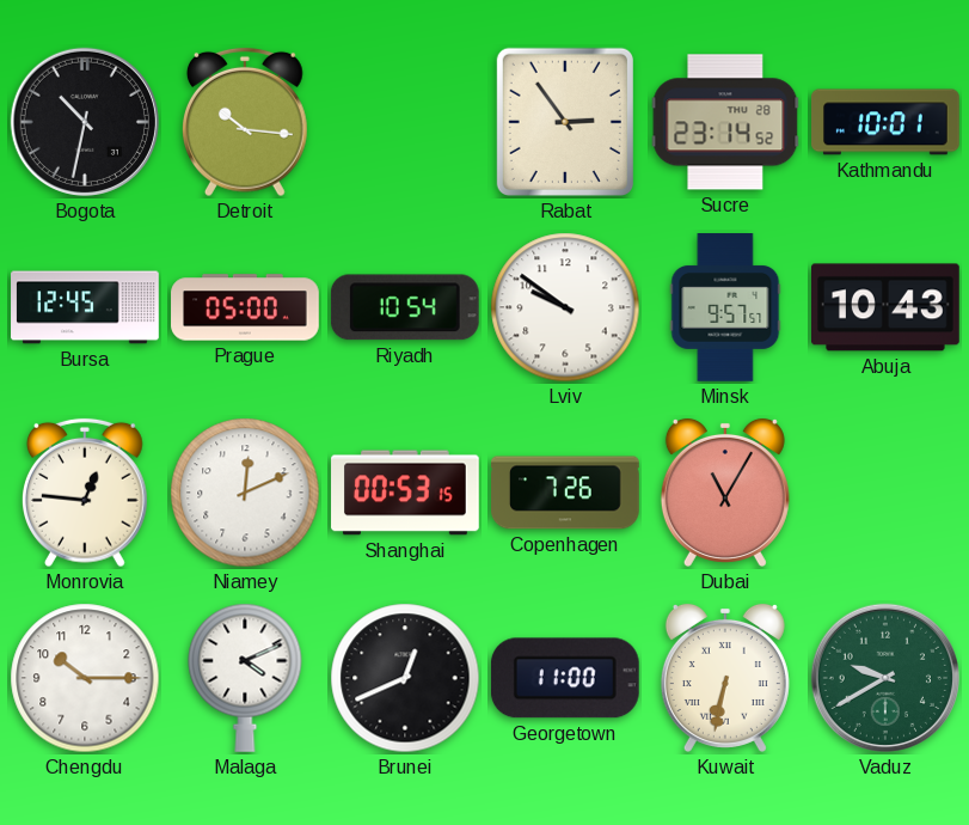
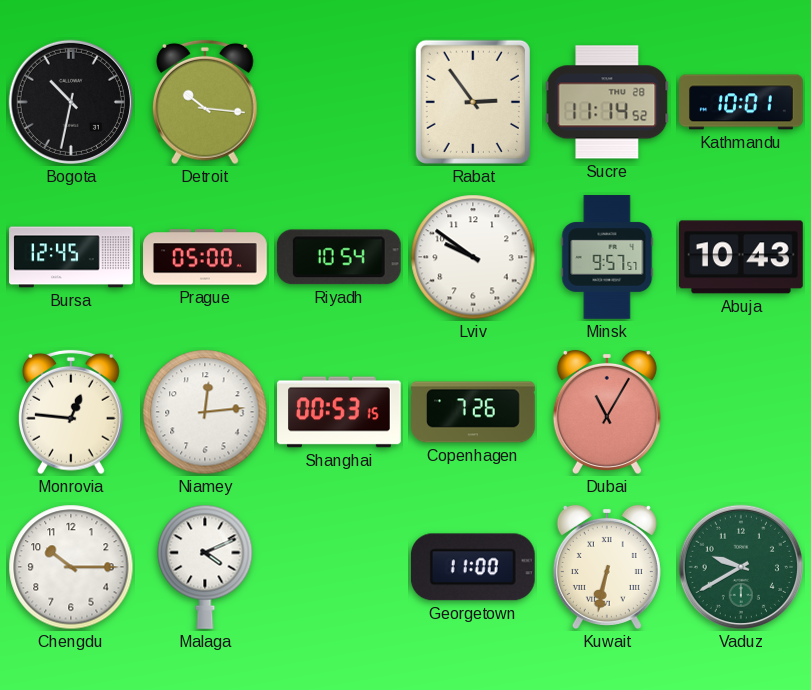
Sucre: 23:14 -> 11:14 (607, 102)
Niamey: 12:11 -> 12:14 (205, 412)
Brunei: 12:41 -> none (405, 678)
